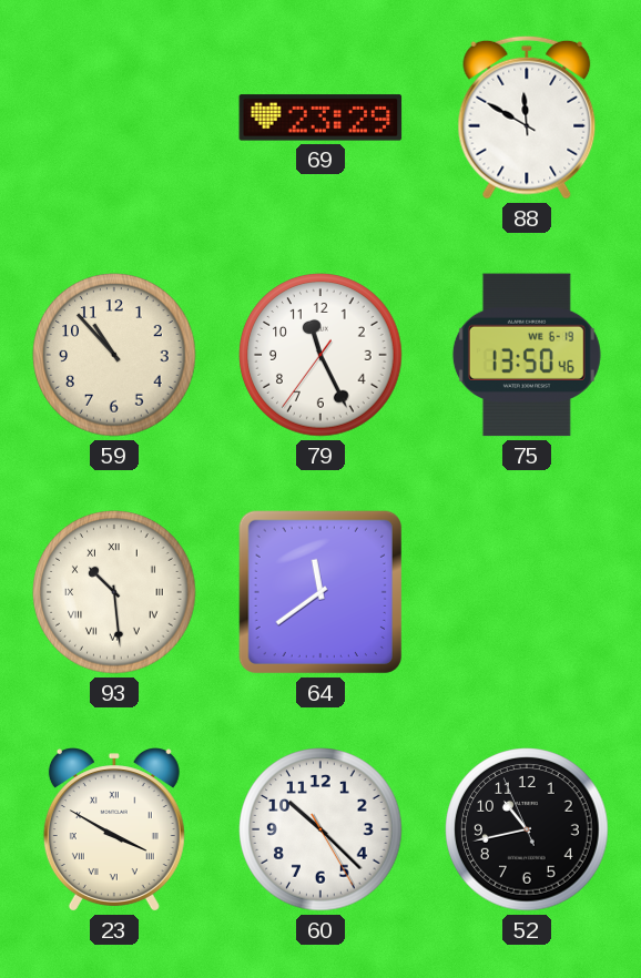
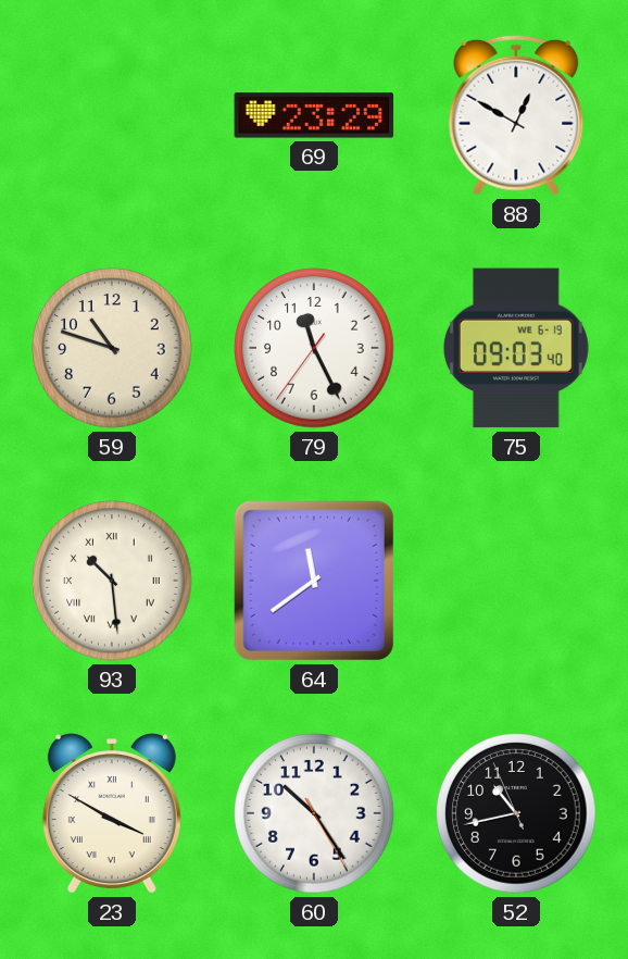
88: 11:50 -> 12:50 (516, 115)
59: 10:53 -> 10:48 (112, 348)
75: 13:50 -> 09:03 (516, 348)
60: 10:22 -> 10:24 (314, 813)
